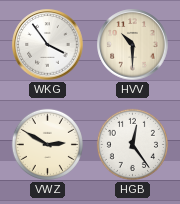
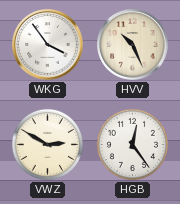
HVV: 10:30 -> 10:26 (133, 45)
